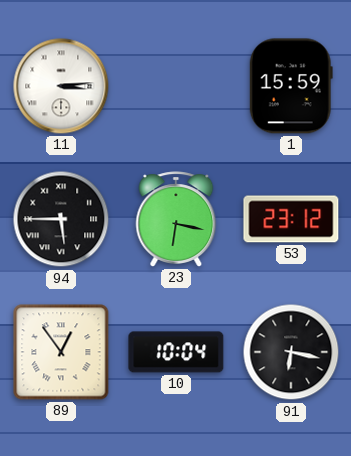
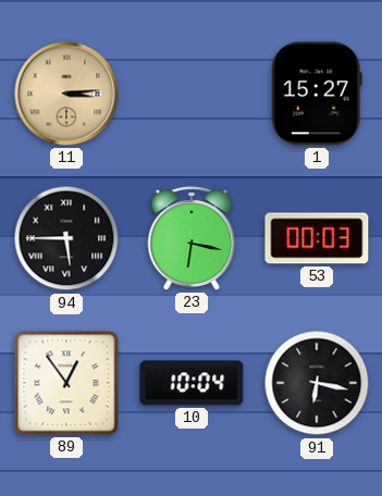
11 dial: white -> champagne (66, 94)
1: 15:59 -> 15:27 (317, 94)
53: 23:12 -> 00:03 (317, 238)
